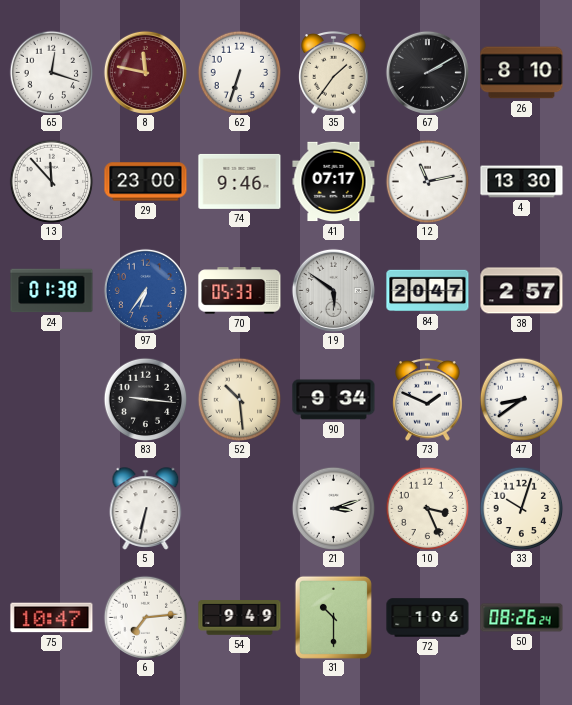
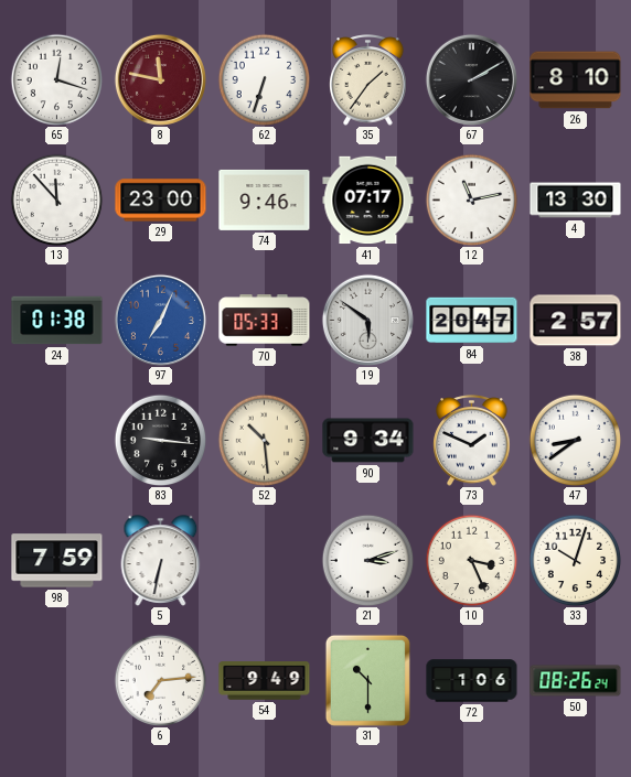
97: 6:36 -> 7:04 (160, 320)
98: none -> 7:59 (57, 561)
75: 10:47 -> none (52, 618)
